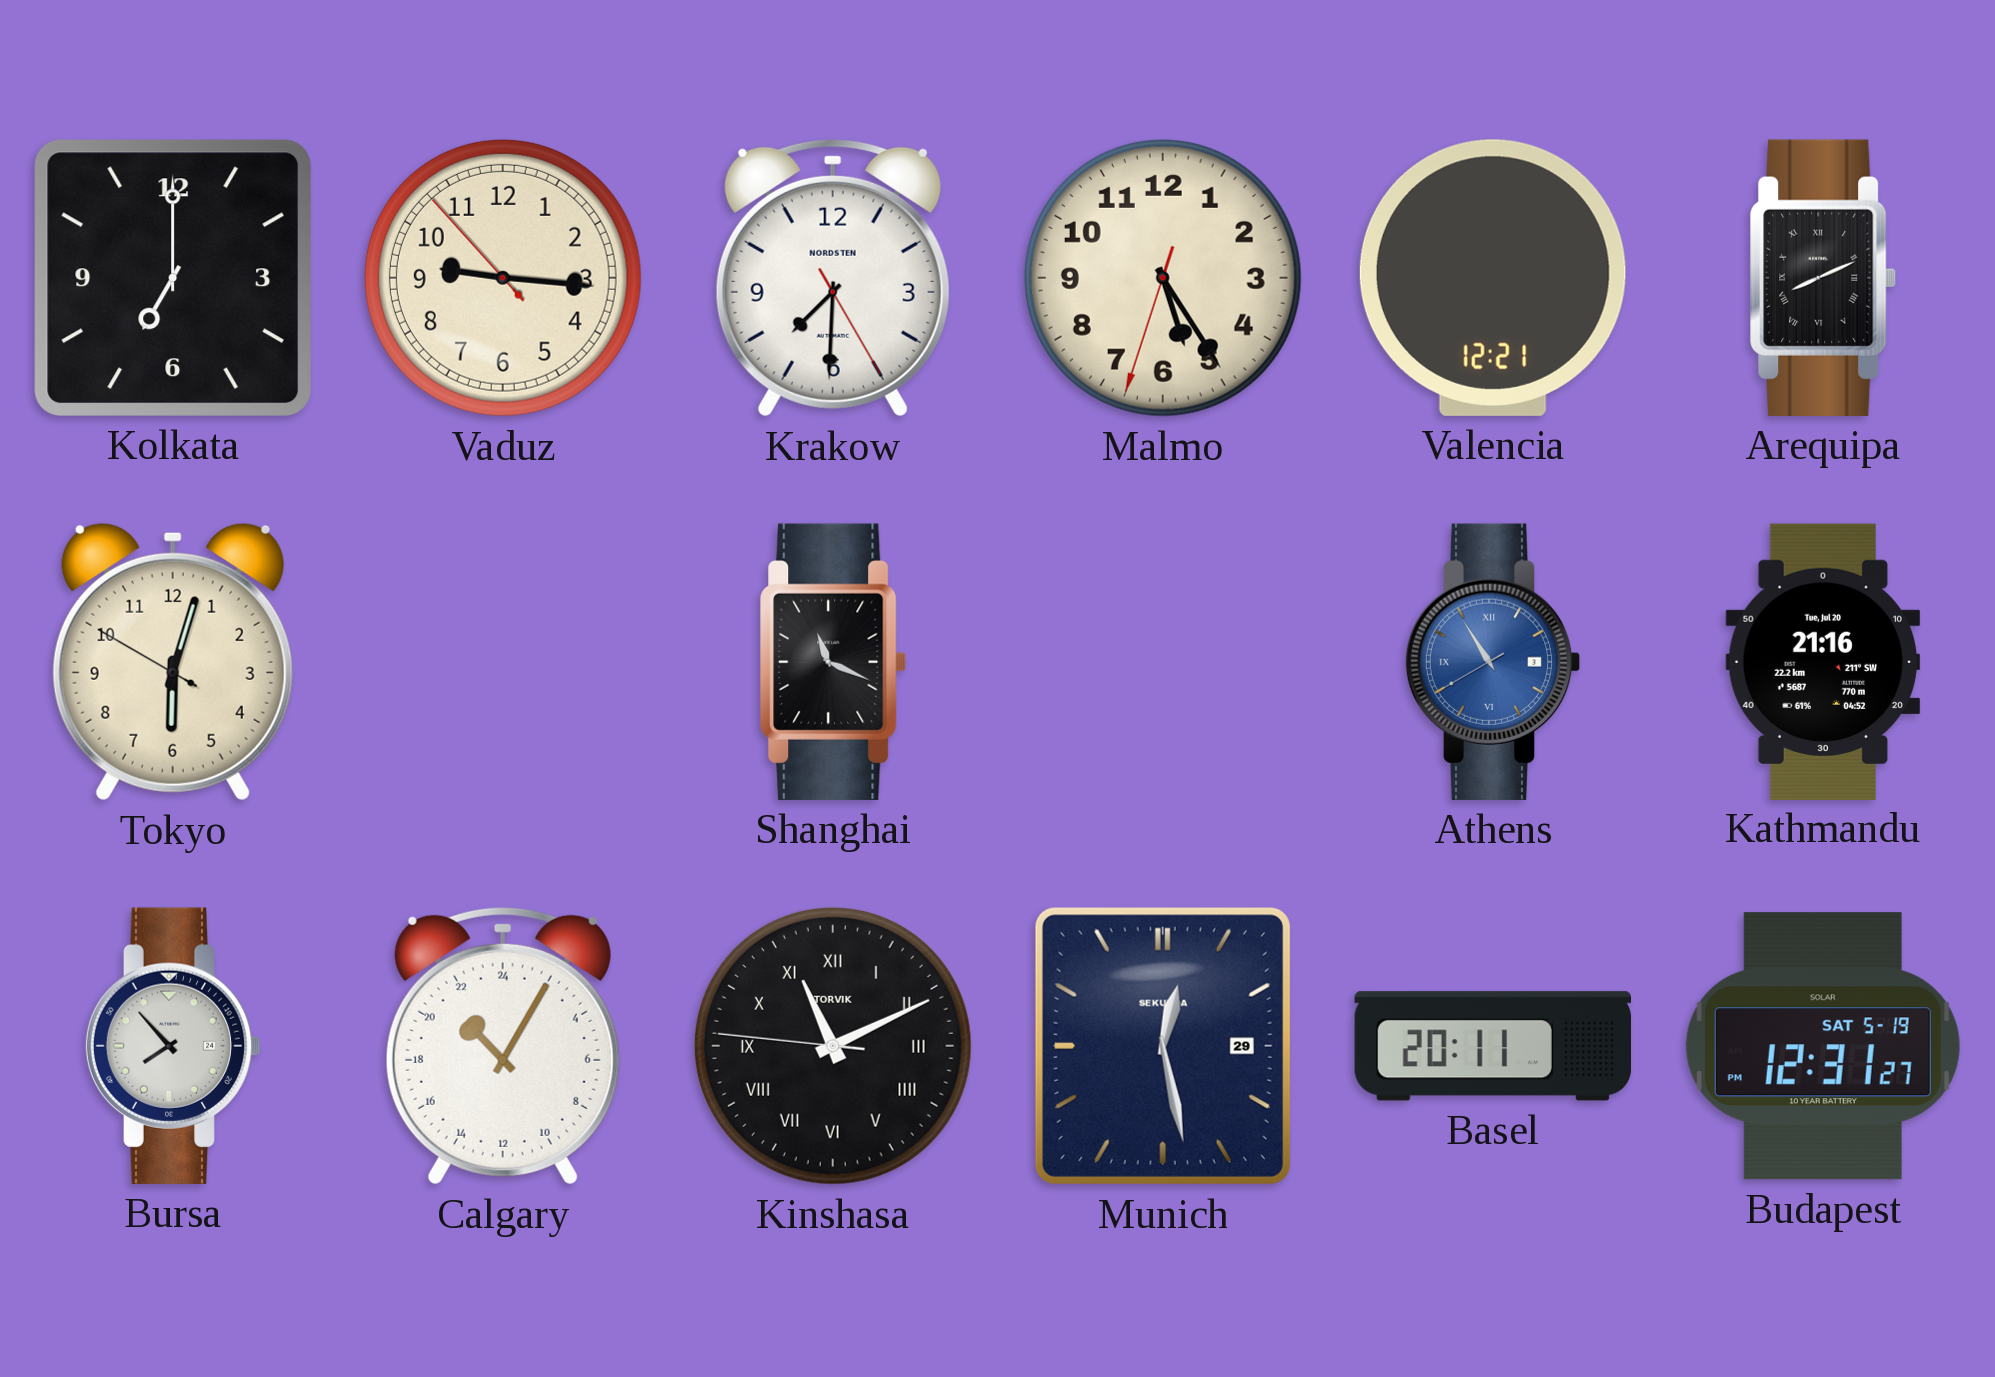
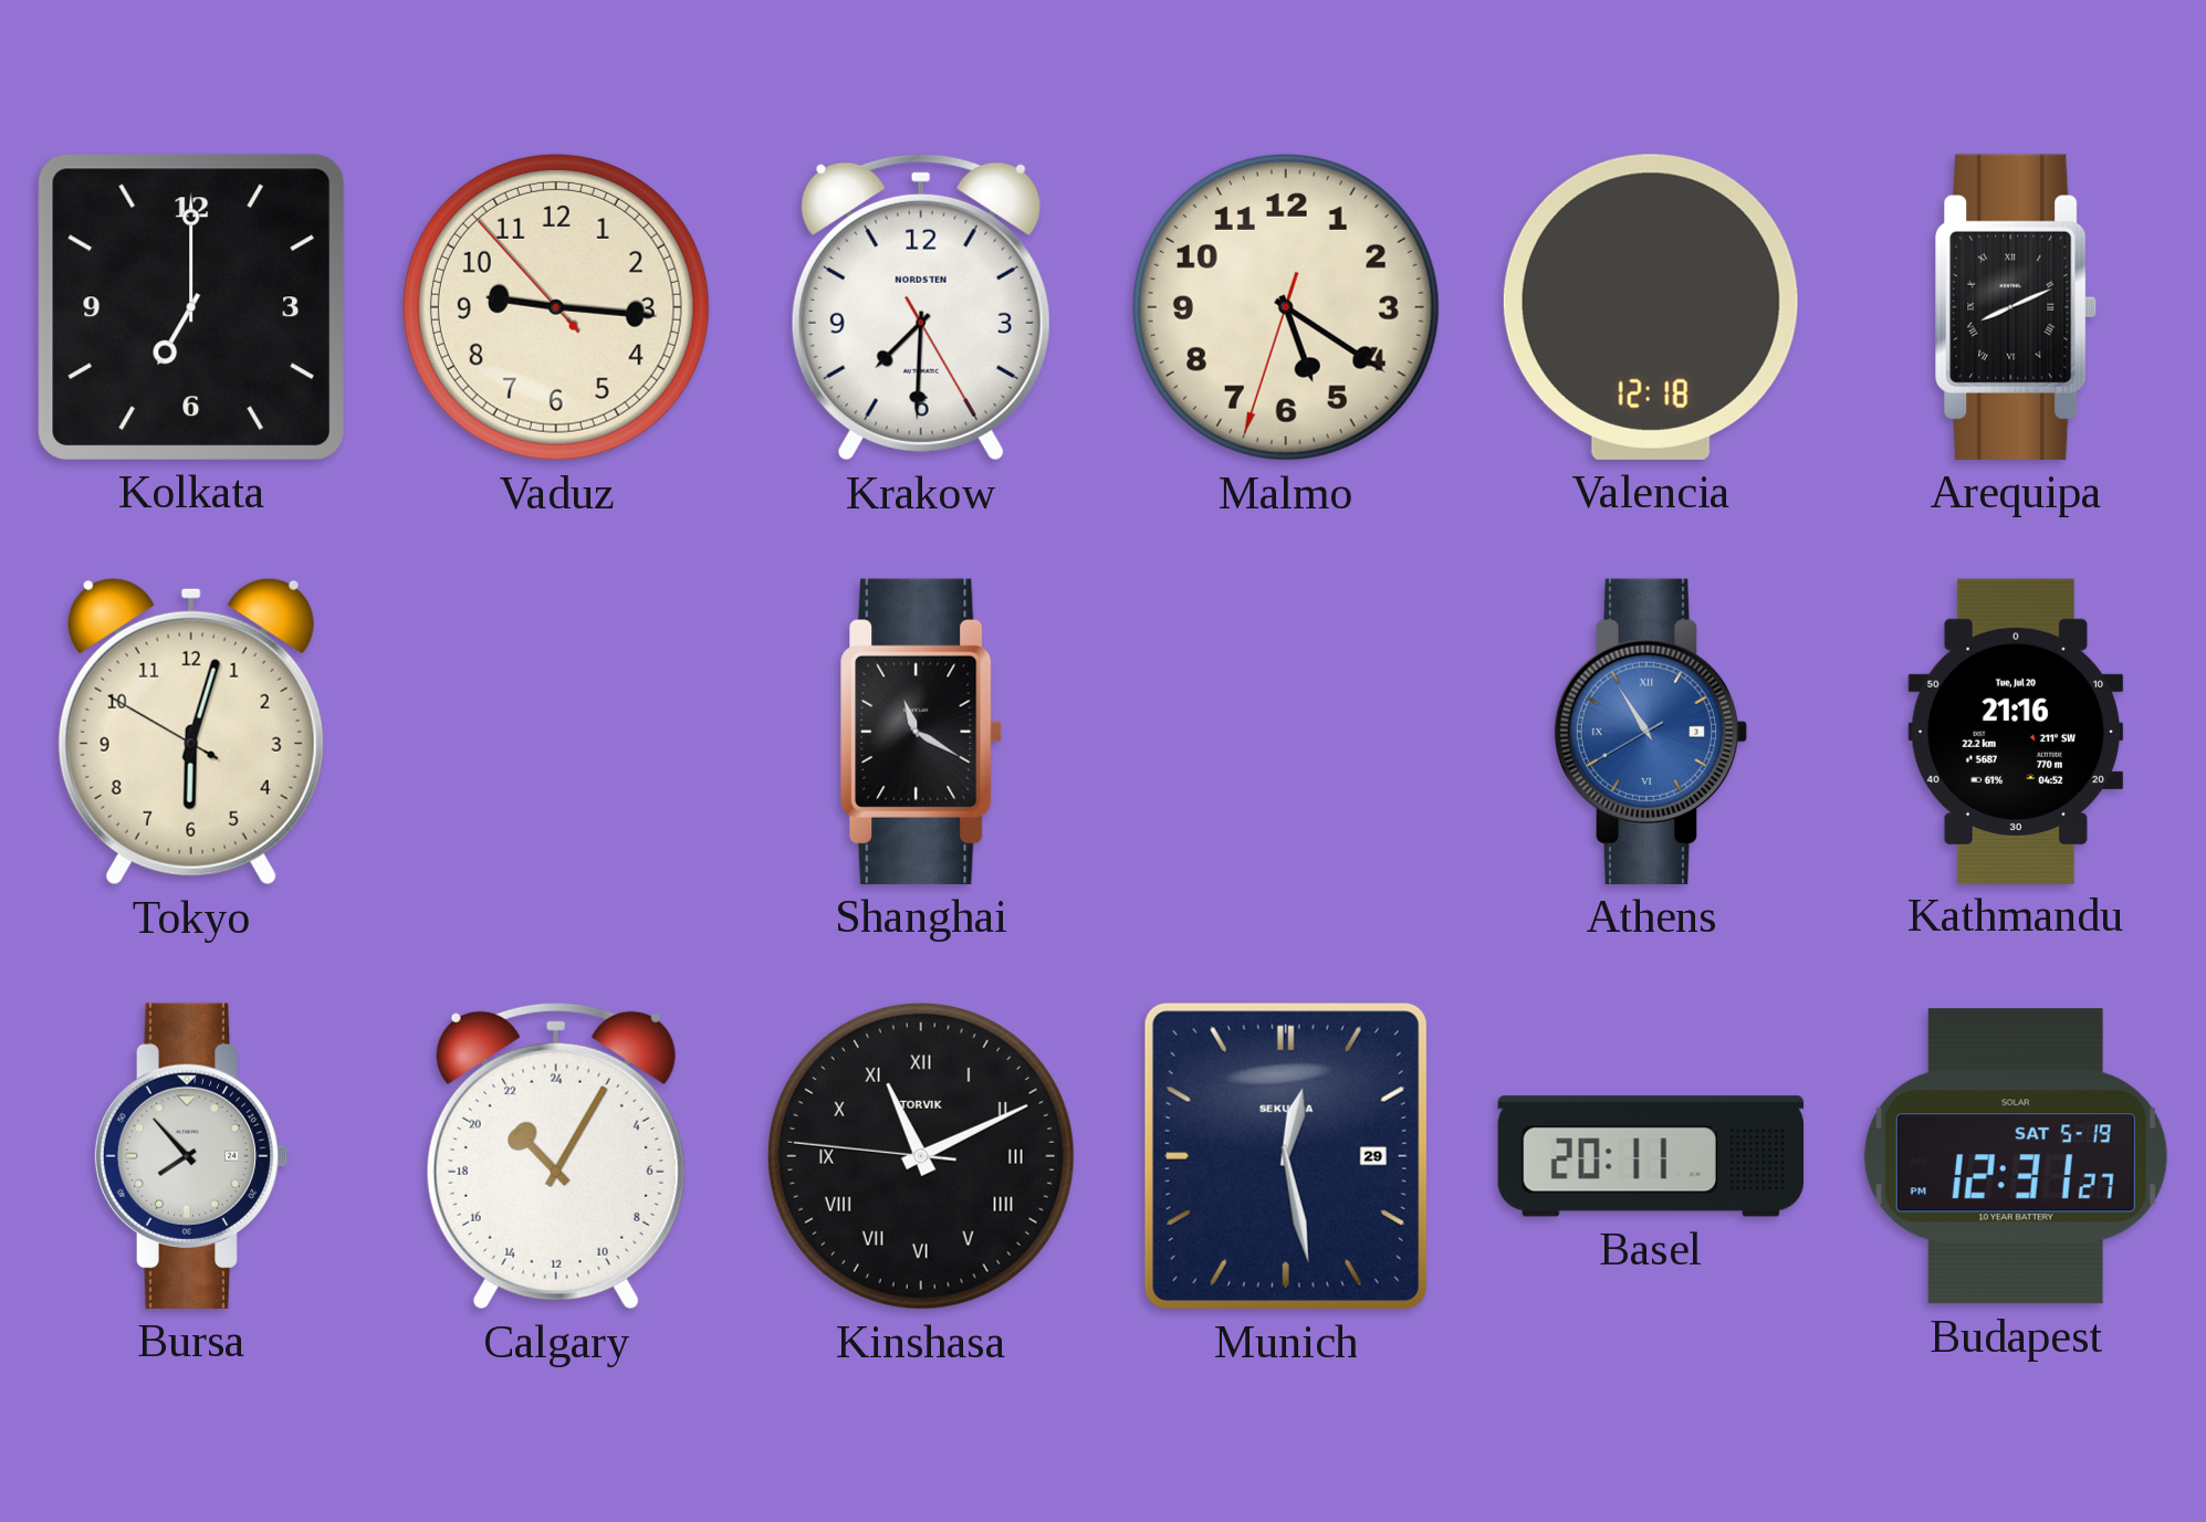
Malmo: 5:24 -> 5:20 (1286, 307)
Valencia: 12:21 -> 12:18 (1651, 307)
Shanghai: 11:19 -> 11:20 (922, 732)
